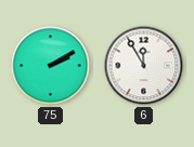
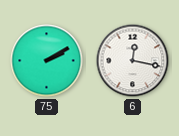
6: 11:55 -> 12:17 (133, 61)
